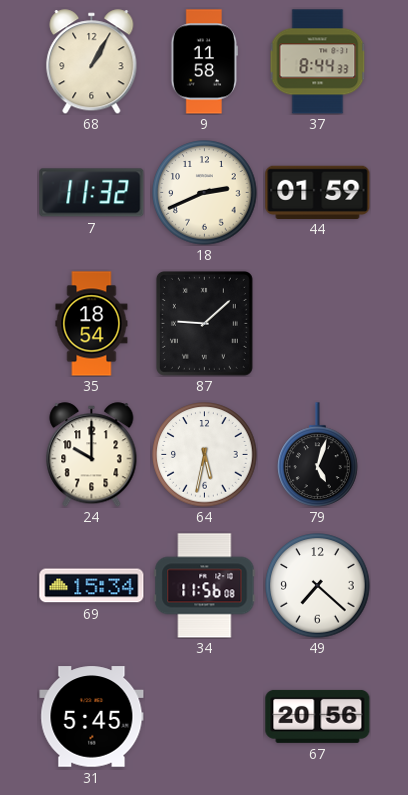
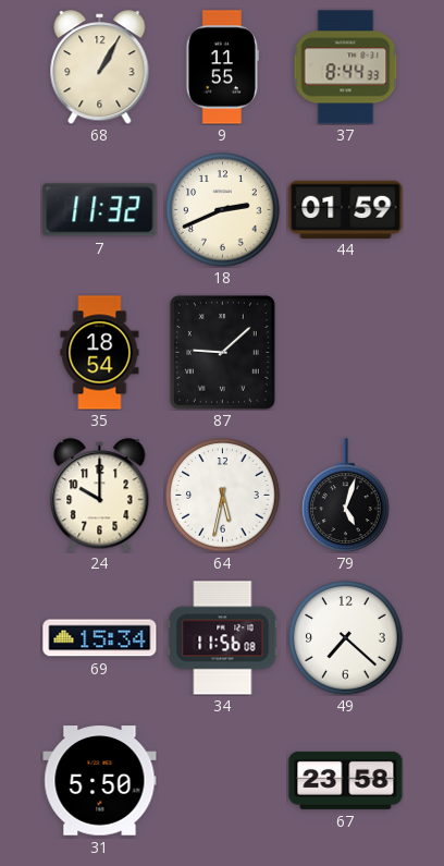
9: 11:58 -> 11:55 (222, 68)
31: 5:45 -> 5:50 (100, 781)
67: 20:56 -> 23:58 (346, 780)
